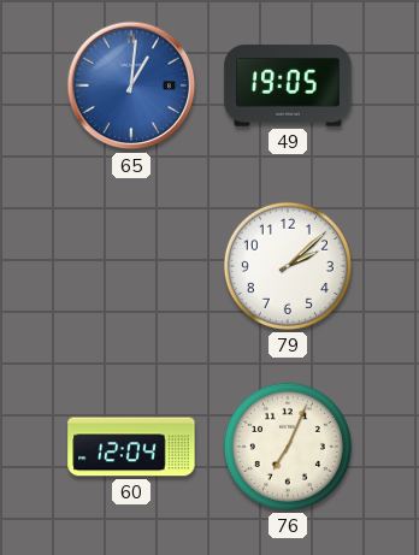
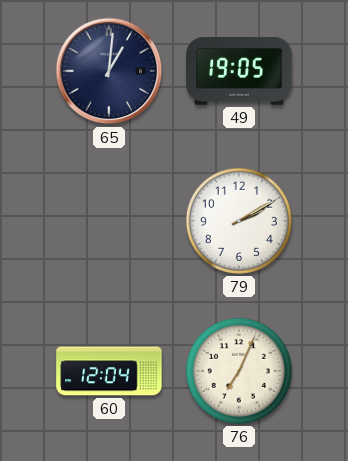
65 dial: blue -> navy (109, 71)
79: 2:08 -> 2:10 (239, 221)
